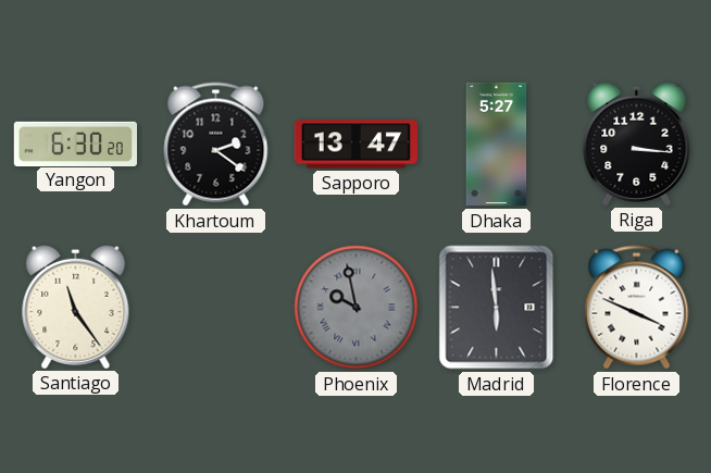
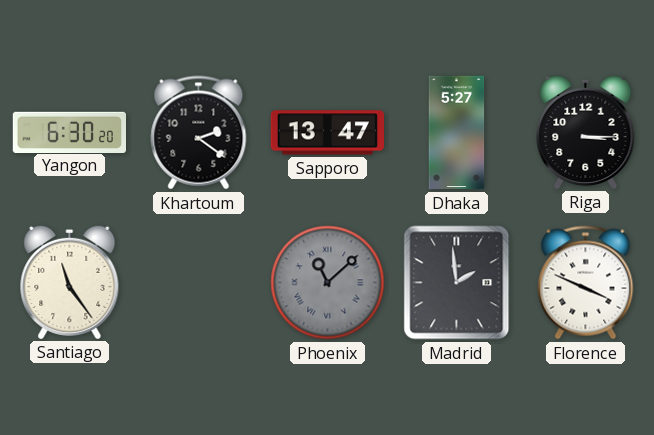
Riga: 3:16 -> 3:15 (586, 132)
Phoenix: 9:58 -> 11:08 (328, 283)
Madrid: 5:59 -> 1:59 (457, 283)
